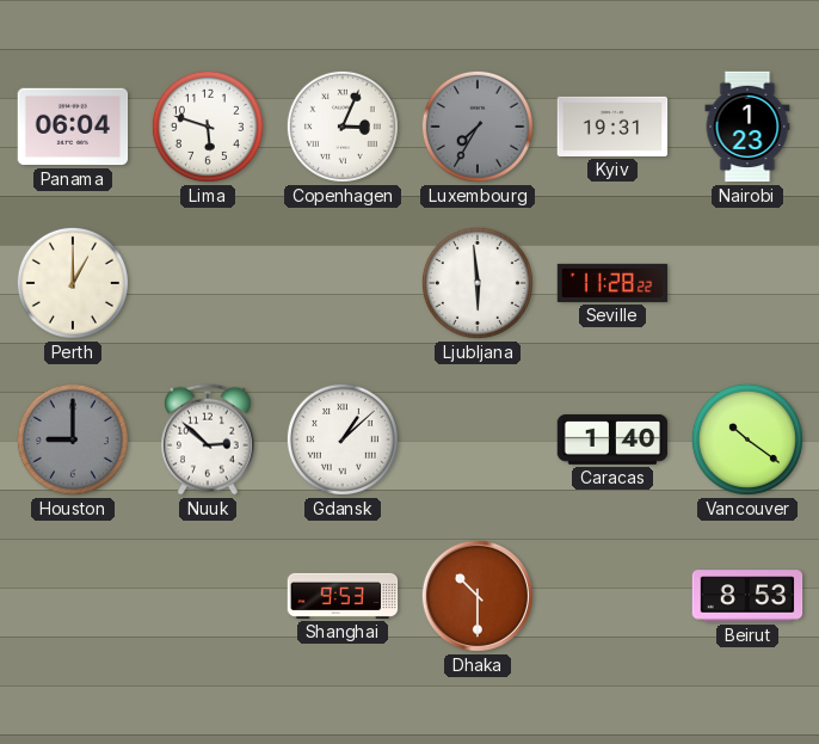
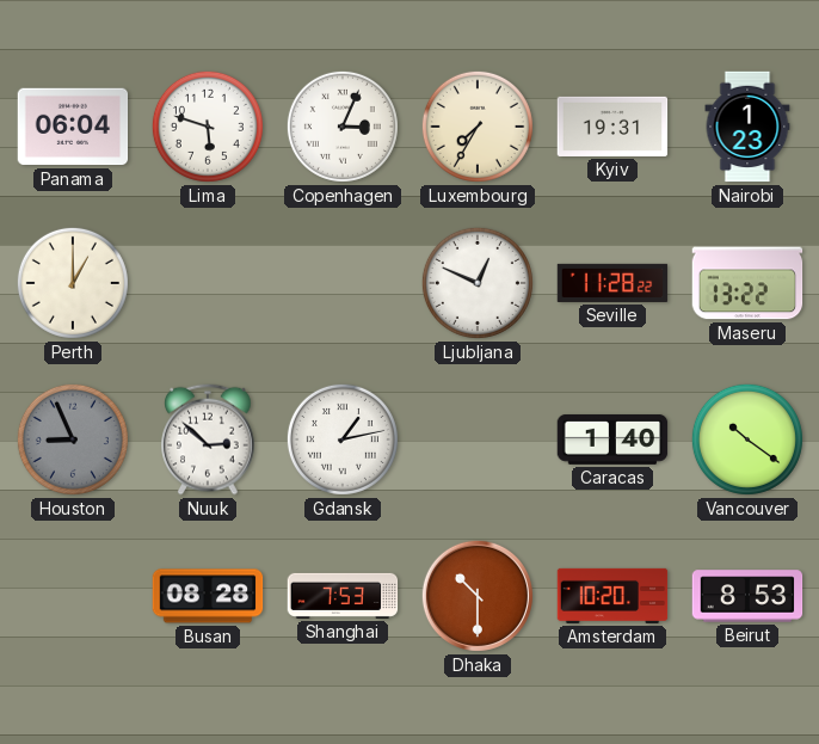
Luxembourg dial: grey -> cream (478, 127)
Ljubljana: 5:59 -> 12:49 (478, 283)
Maseru: none -> 13:22 (747, 283)
Houston: 9:00 -> 8:56 (73, 439)
Gdansk: 1:08 -> 1:13 (343, 439)
Busan: none -> 08:28 (208, 596)
Shanghai: 9:53 -> 7:53 (343, 596)
Amsterdam: none -> 10:20 (612, 596)
